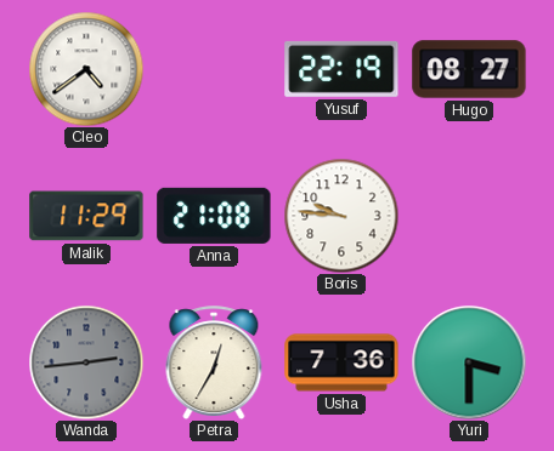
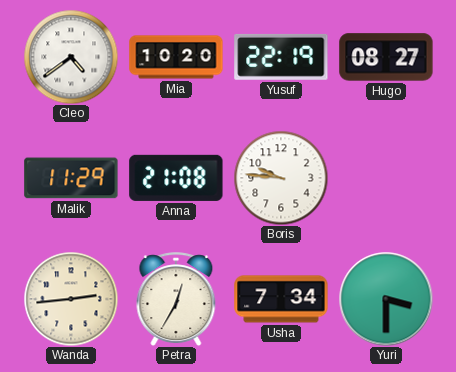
Mia: none -> 10:20 (176, 57)
Wanda dial: grey -> cream (71, 299)
Usha: 7:36 -> 7:34 (281, 299)
